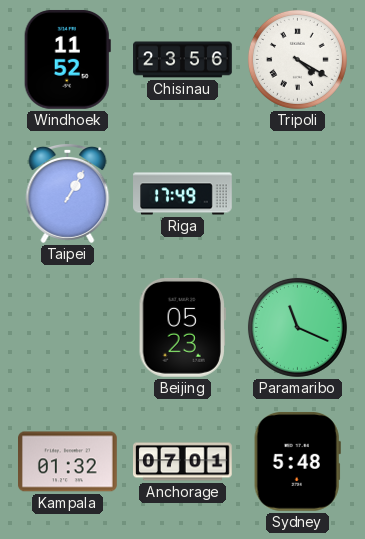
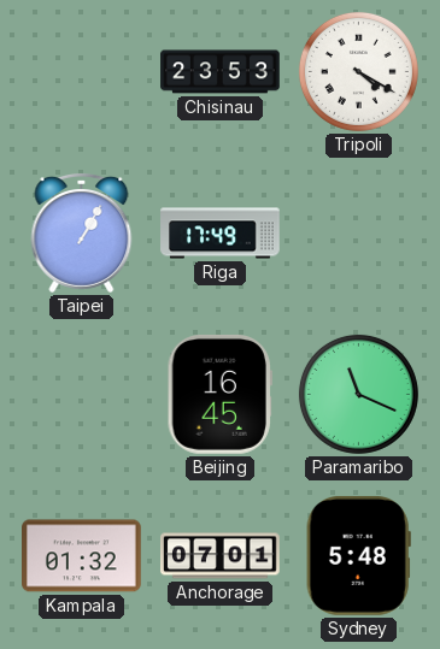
Windhoek: 11:52 -> none (67, 59)
Chisinau: 23:56 -> 23:53 (221, 72)
Beijing: 05:23 -> 16:45 (219, 394)
